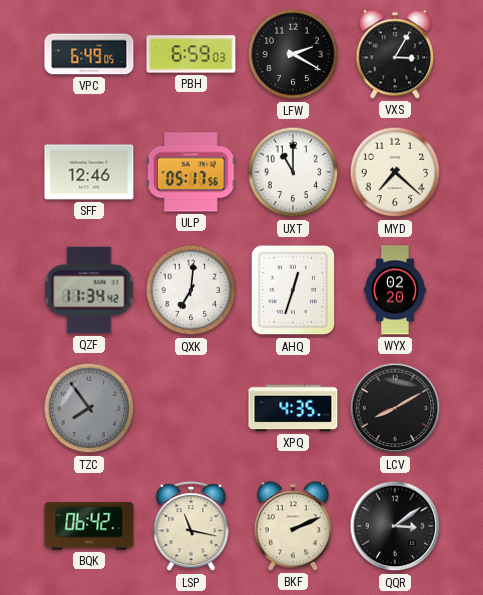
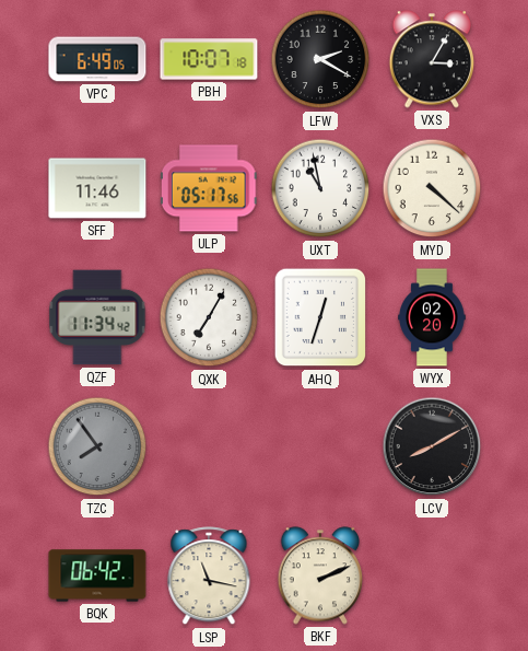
PBH: 6:59 -> 10:07 (209, 59)
SFF: 12:46 -> 11:46 (97, 188)
UXT: 11:00 -> 10:58 (320, 188)
MYD: 7:22 -> 4:22 (432, 188)
QXK: 7:01 -> 7:05 (209, 317)
XPQ: 4:35 -> none (293, 408)
QQR: 3:09 -> none (395, 526)
